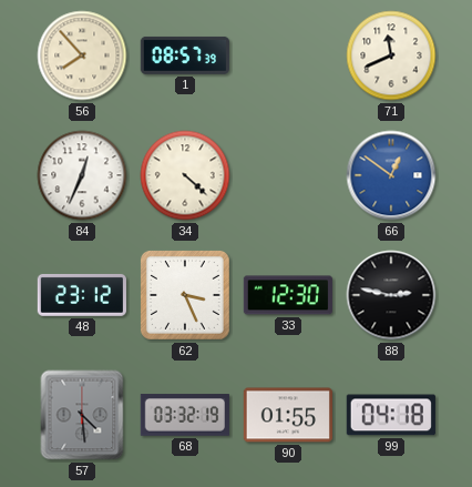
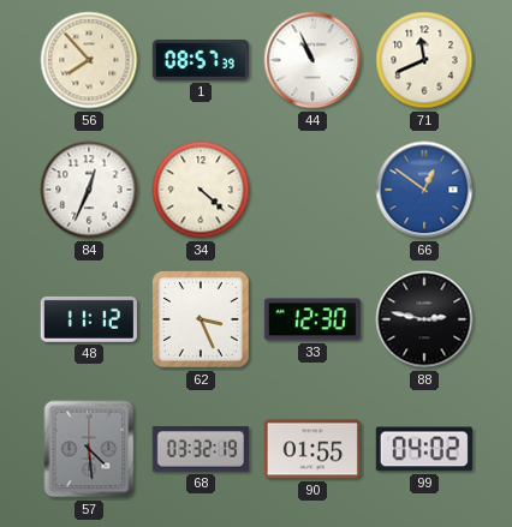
44: none -> 10:56 (312, 60)
48: 23:12 -> 11:12 (89, 319)
99: 04:18 -> 04:02 (424, 449)
